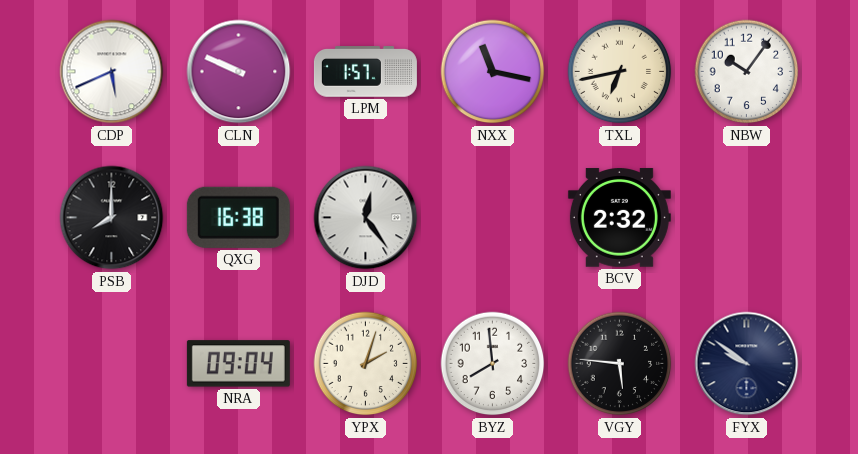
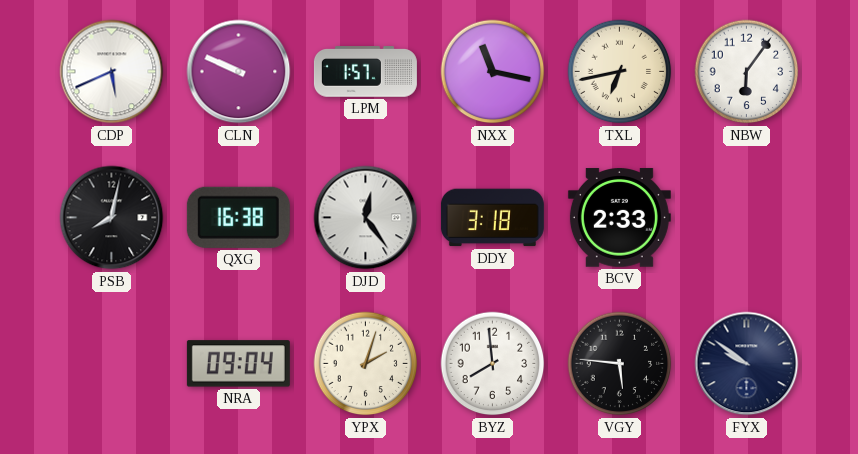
NBW: 10:06 -> 6:06 (747, 72)
PSB: 8:00 -> 8:02 (112, 218)
DDY: none -> 3:18 (492, 218)
BCV: 2:32 -> 2:33 (619, 218)
